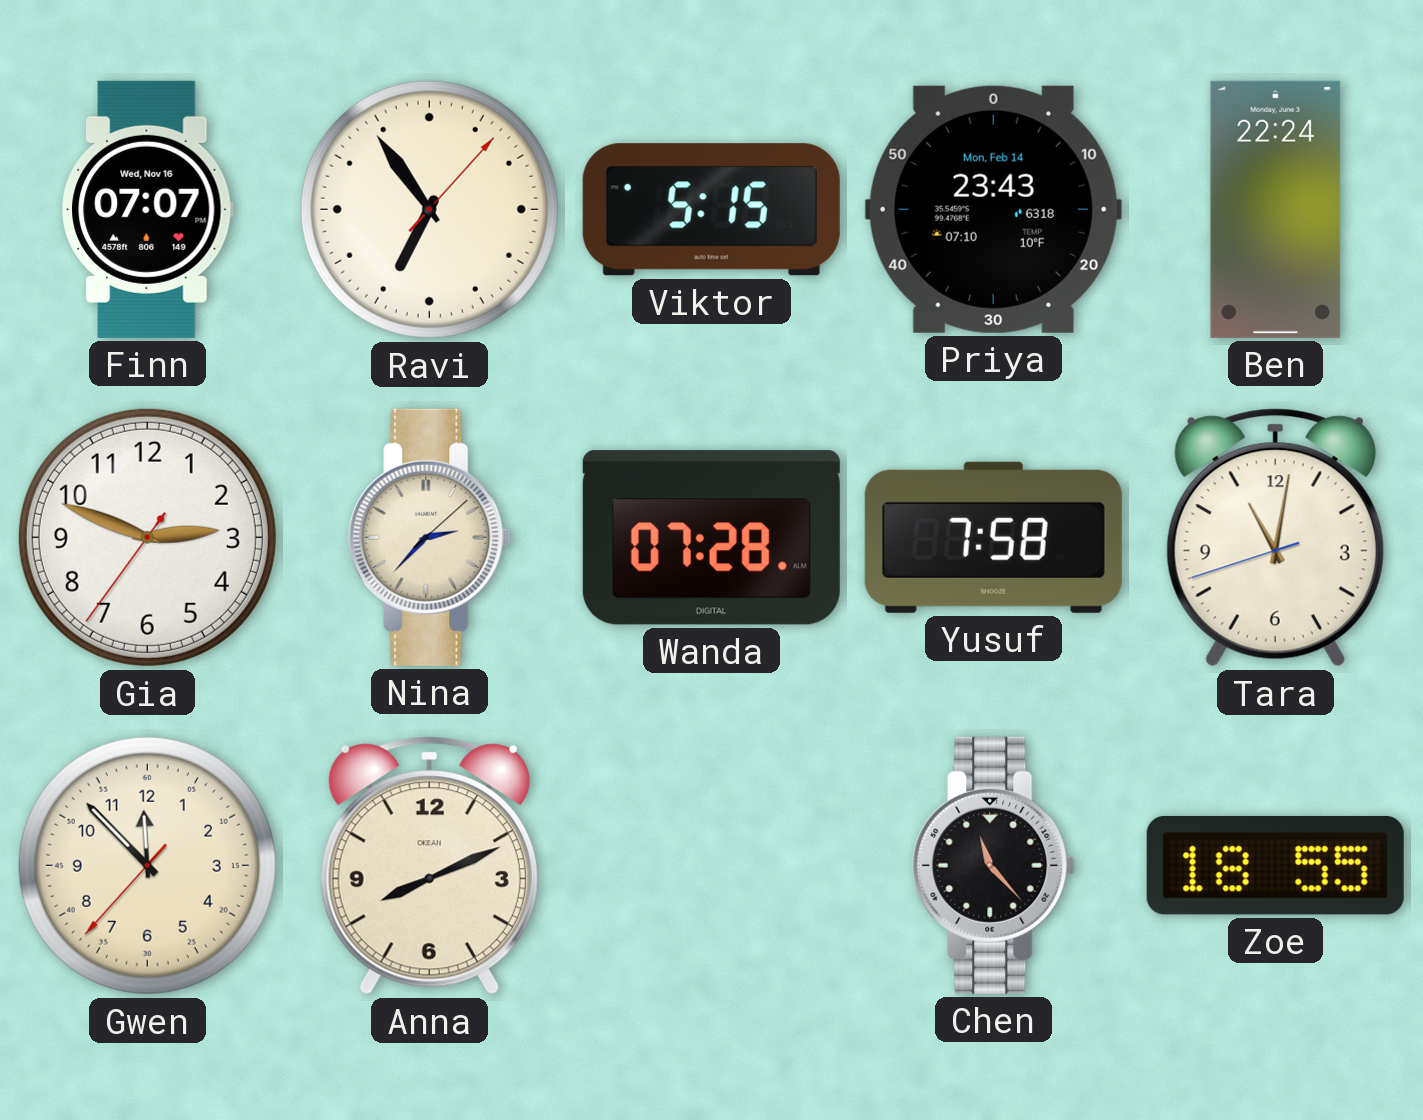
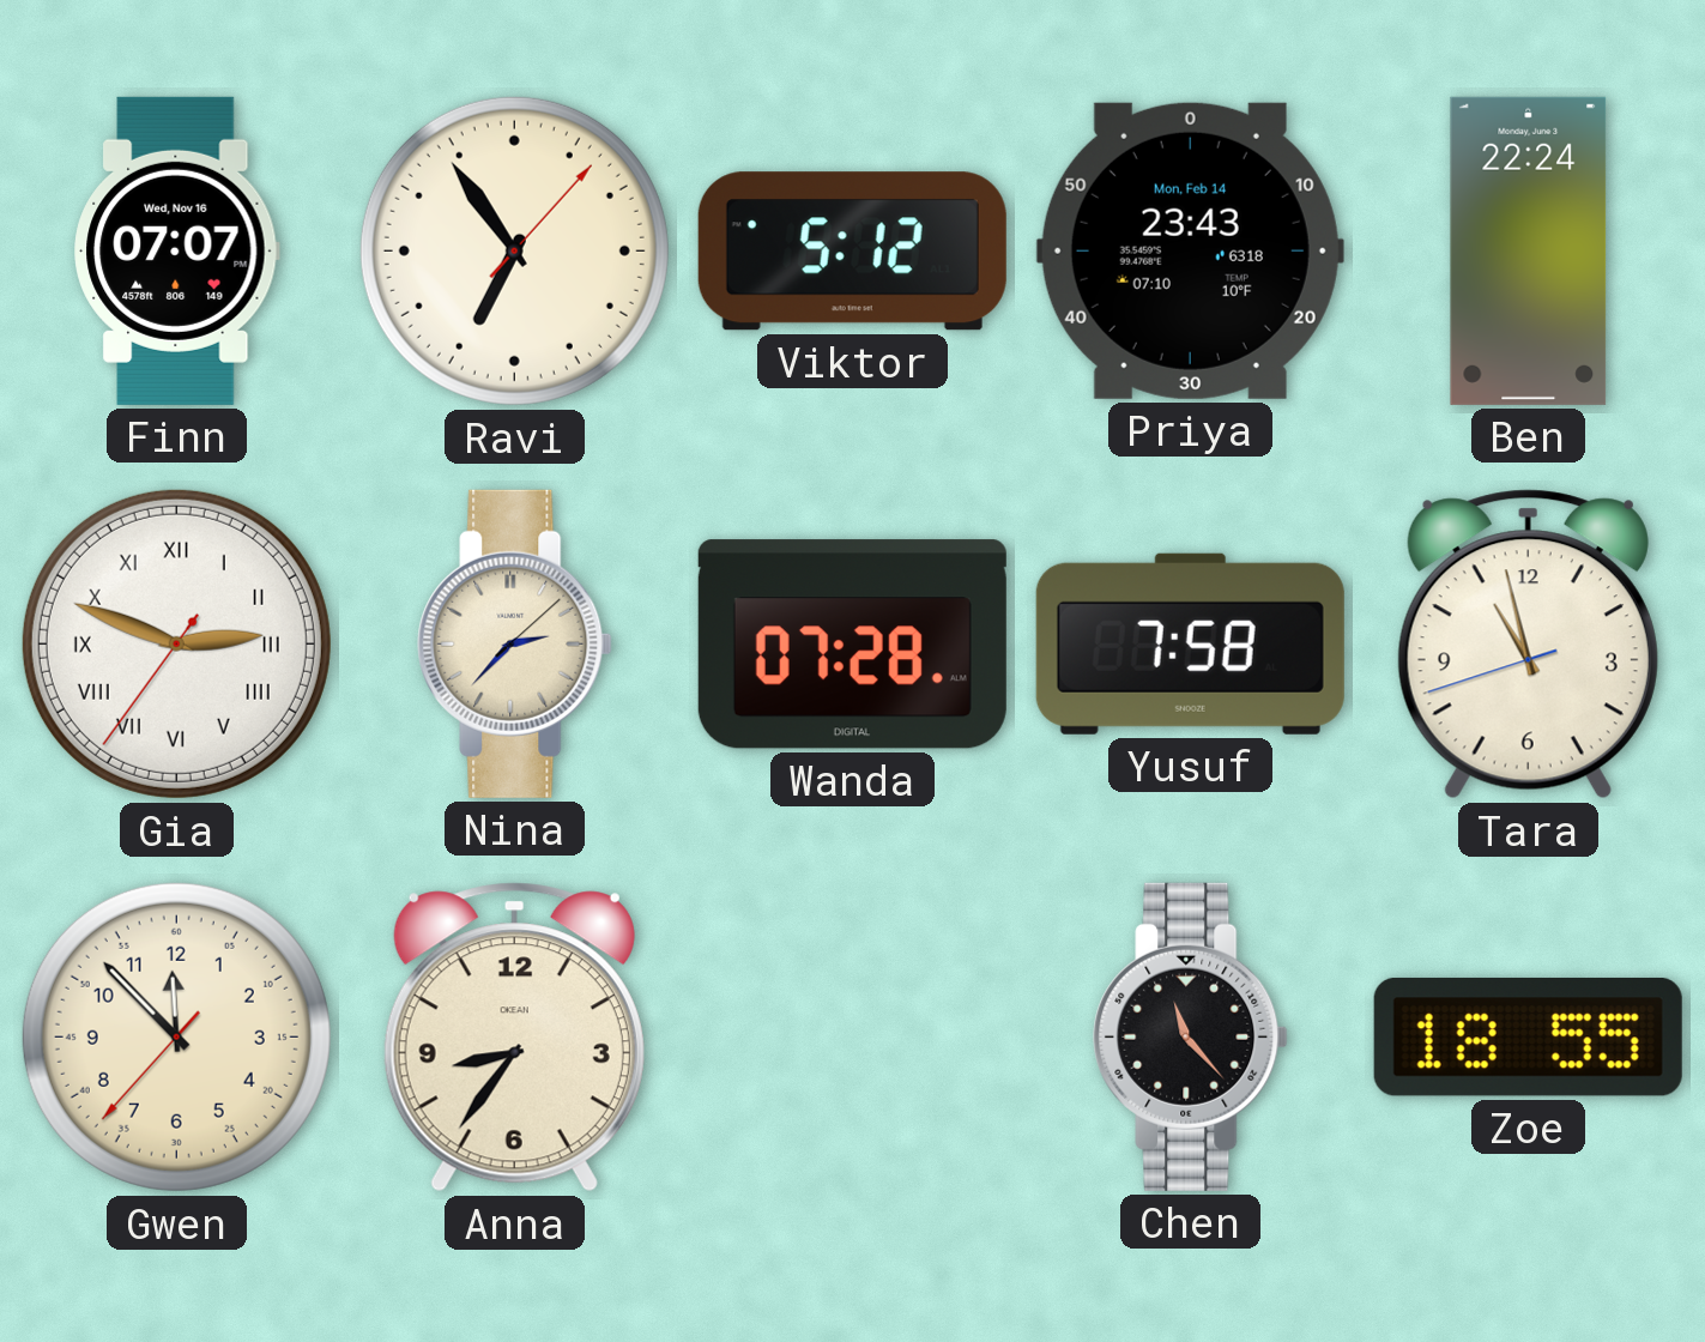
Viktor: 5:15 -> 5:12 (852, 252)
Gia numerals: Arabic -> Roman (176, 643)
Tara: 11:01 -> 10:57 (1528, 645)
Anna: 8:11 -> 8:36 (514, 1038)
